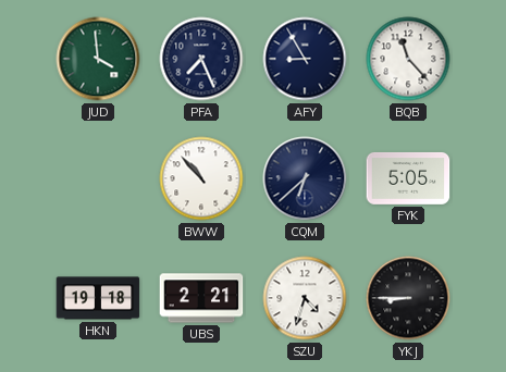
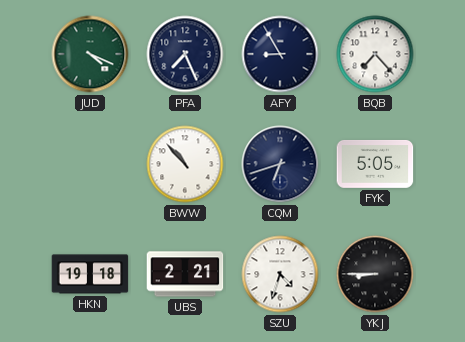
JUD: 3:59 -> 4:19 (90, 54)
BQB: 11:23 -> 7:23 (375, 54)
CQM: 6:38 -> 6:42 (280, 164)
